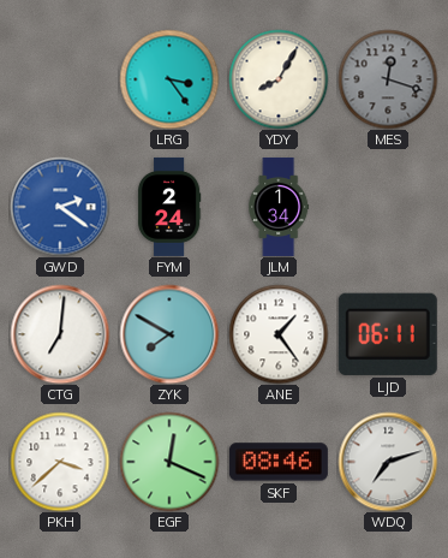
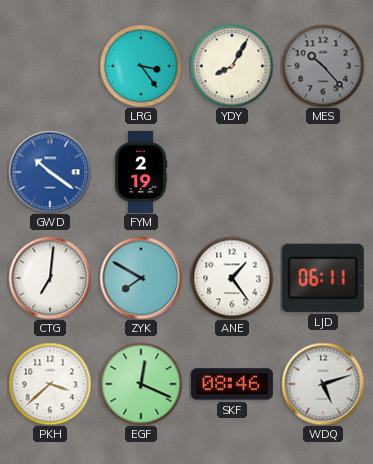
MES: 12:18 -> 10:23 (323, 66)
GWD: 2:21 -> 10:21 (50, 172)
FYM: 2:24 -> 2:19 (141, 172)
JLM: 1:34 -> none (279, 207)
WDQ: 7:12 -> 5:12 (323, 384)
